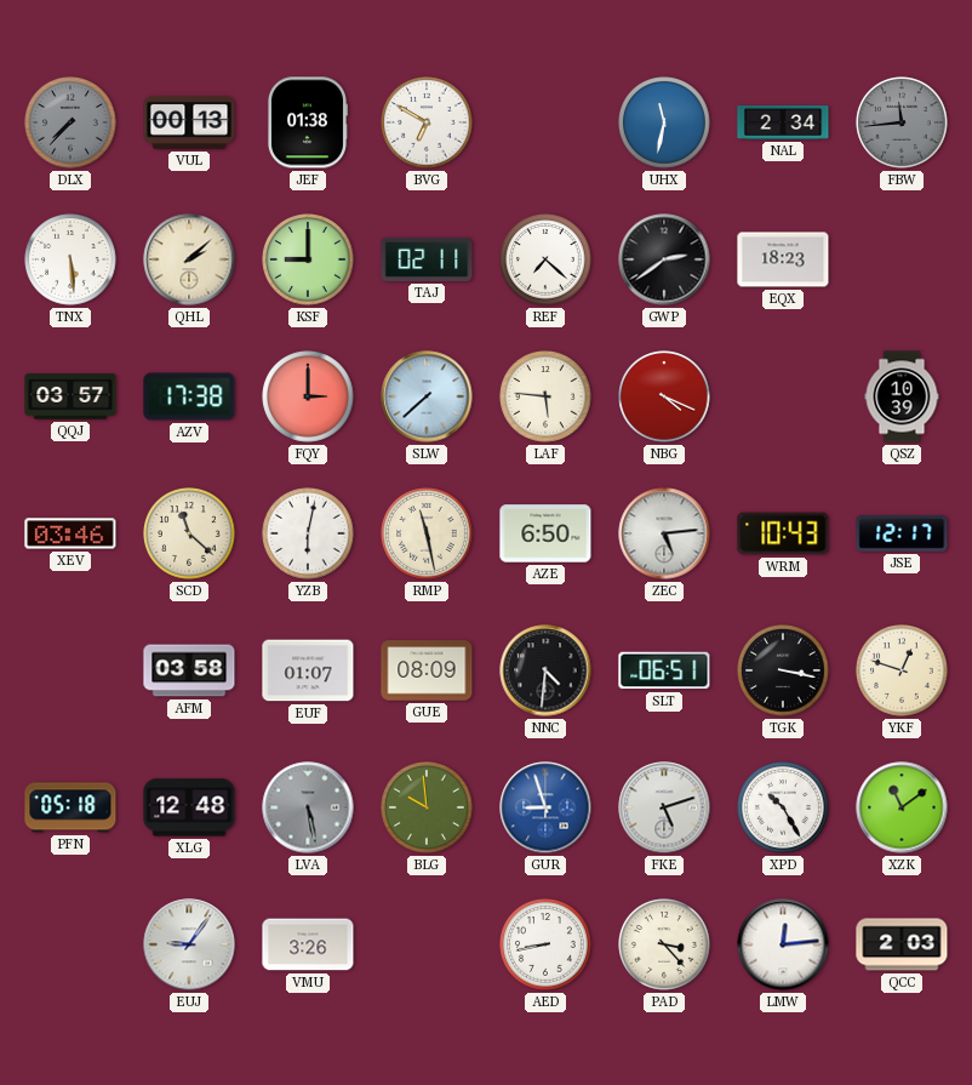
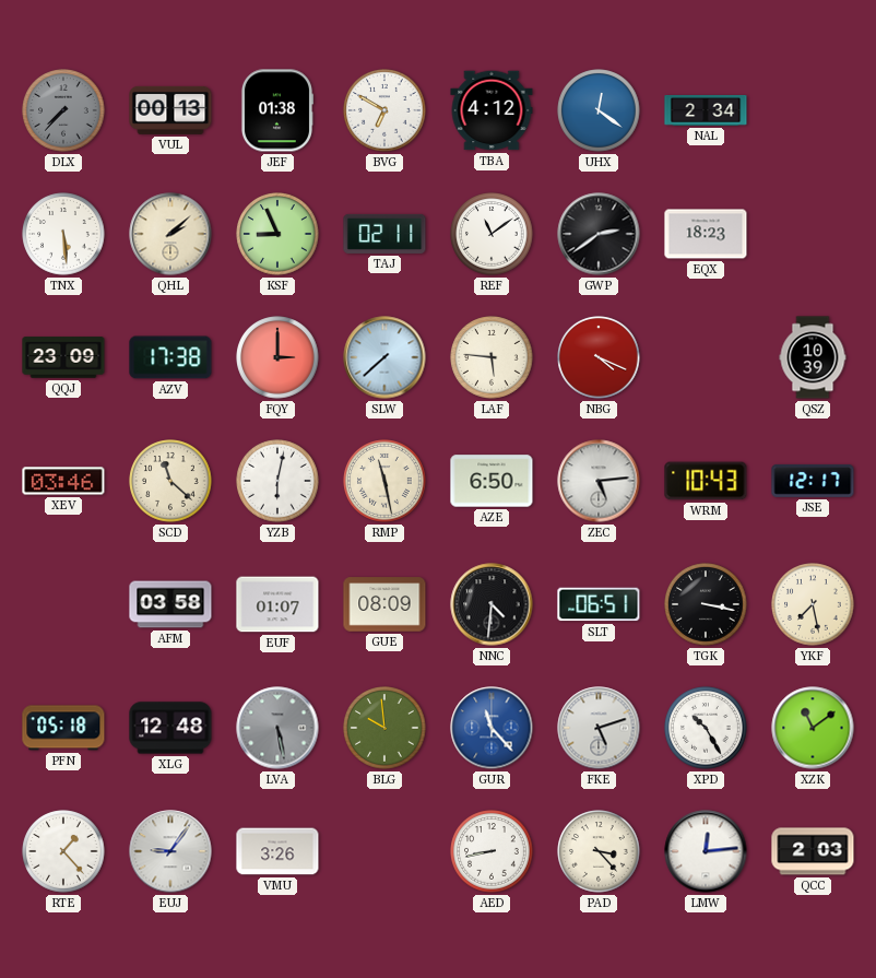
TBA: none -> 4:12 (492, 110)
UHX: 11:32 -> 12:21 (599, 110)
FBW: 11:44 -> none (902, 122)
KSF: 9:00 -> 8:56 (277, 234)
REF: 7:22 -> 11:09 (492, 234)
QQJ: 03:57 -> 23:09 (63, 357)
YKF: 12:48 -> 7:28 (813, 604)
GUR: 8:57 -> 11:23 (492, 728)
RTE: none -> 1:23 (63, 851)
